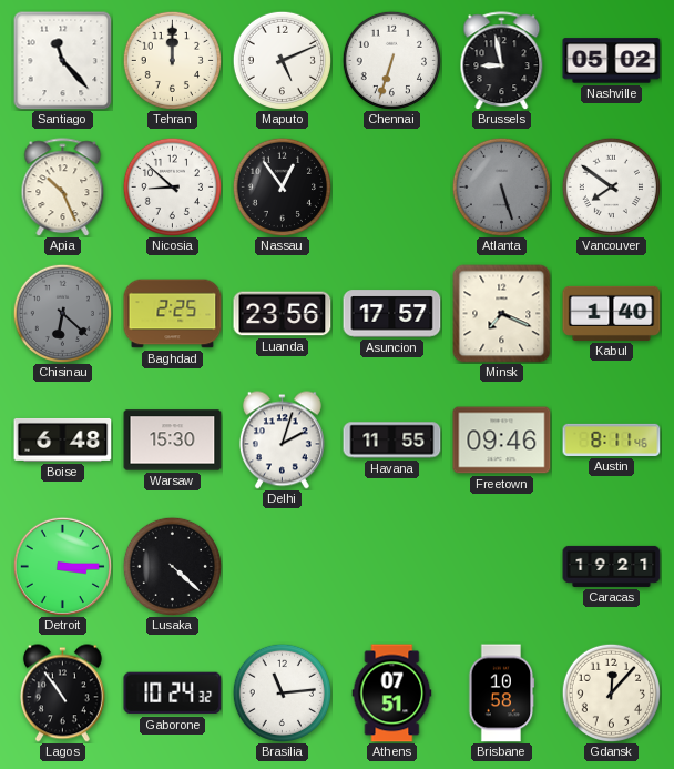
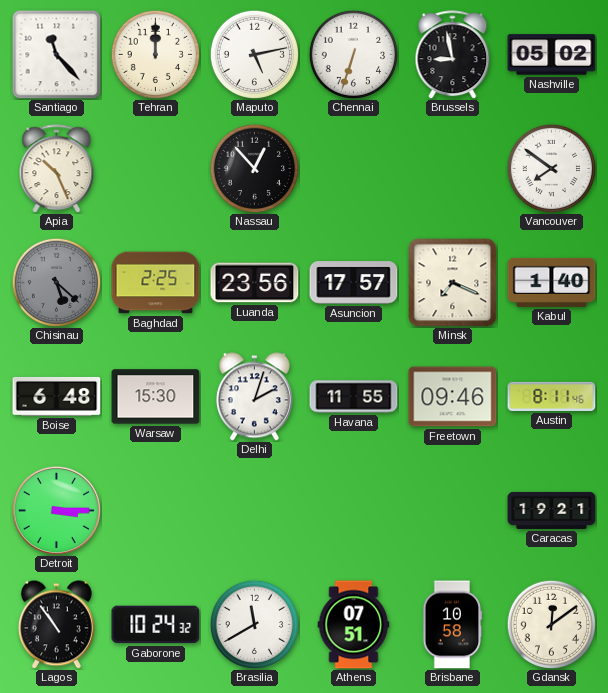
Maputo: 5:11 -> 5:13 (254, 54)
Nicosia: 8:52 -> none (172, 186)
Nassau: 12:54 -> 12:53 (254, 168)
Atlanta: 5:27 -> none (501, 186)
Chisinau: 6:22 -> 5:22 (56, 282)
Lusaka: 4:22 -> none (172, 566)
Brasilia: 11:14 -> 11:40 (254, 624)
Gdansk: 12:07 -> 12:09 (551, 624)
